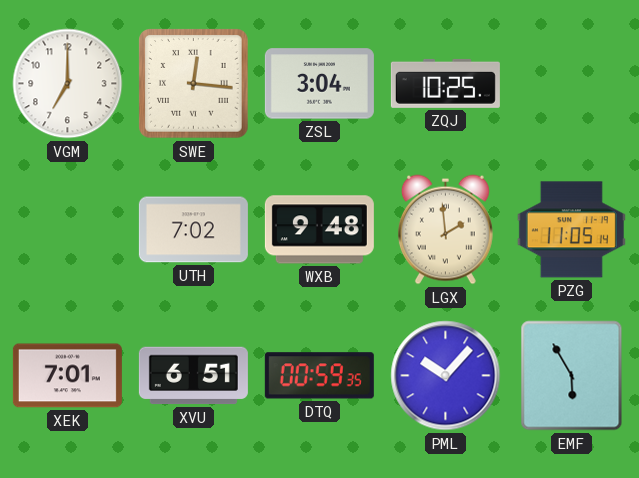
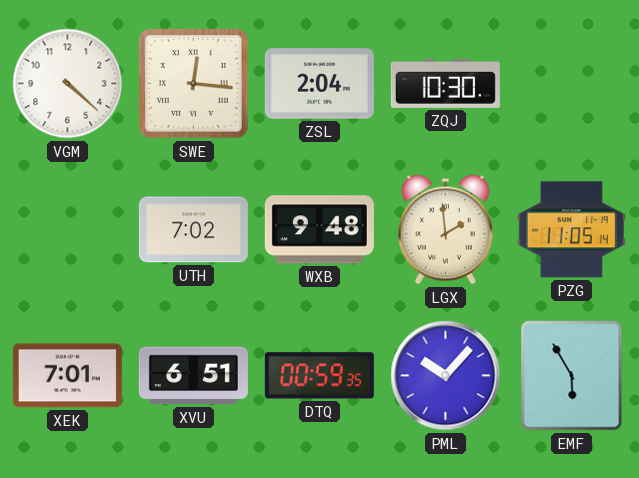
VGM: 7:00 -> 4:22 (68, 84)
ZSL: 3:04 -> 2:04 (319, 84)
ZQJ: 10:25 -> 10:30 (445, 83)
